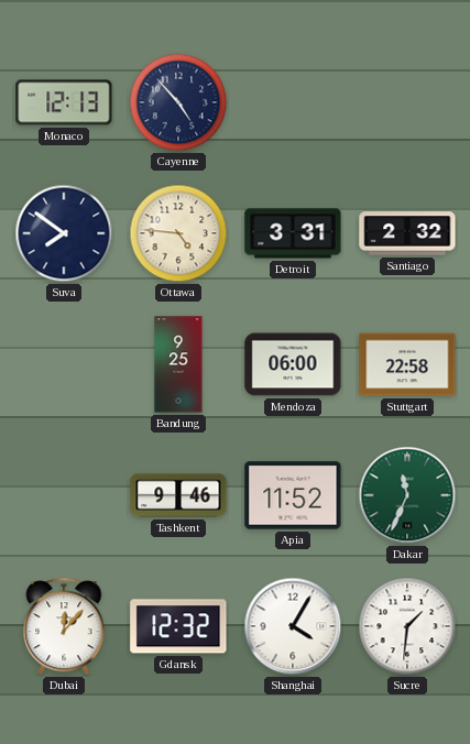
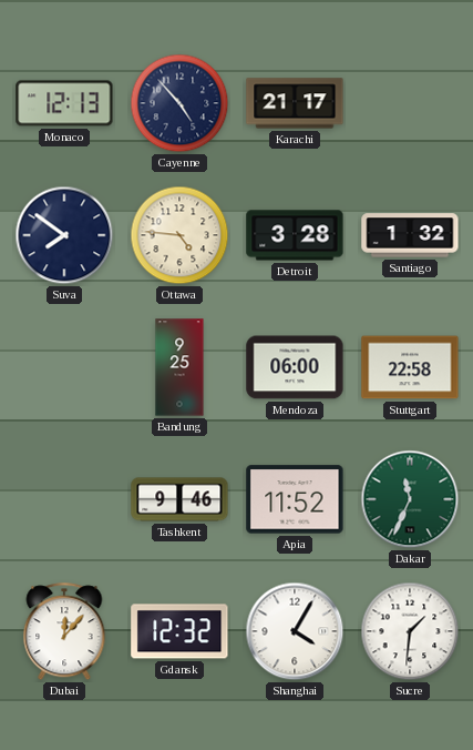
Karachi: none -> 21:17 (295, 103)
Detroit: 3:31 -> 3:28 (295, 235)
Santiago: 2:32 -> 1:32 (410, 235)
